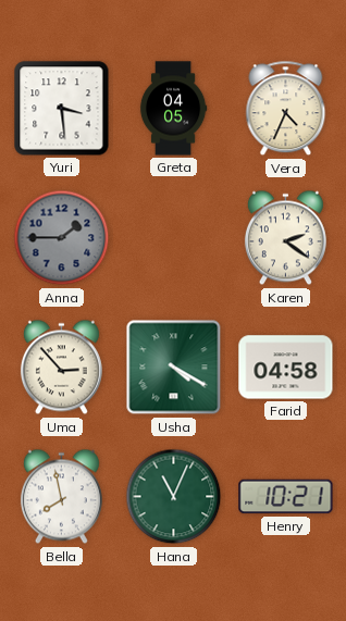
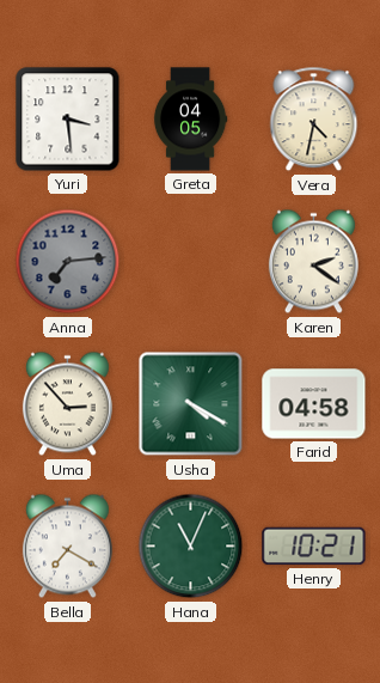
Vera: 4:34 -> 4:32 (314, 120)
Anna: 1:45 -> 7:14 (68, 262)
Bella: 7:58 -> 7:20 (67, 547)
